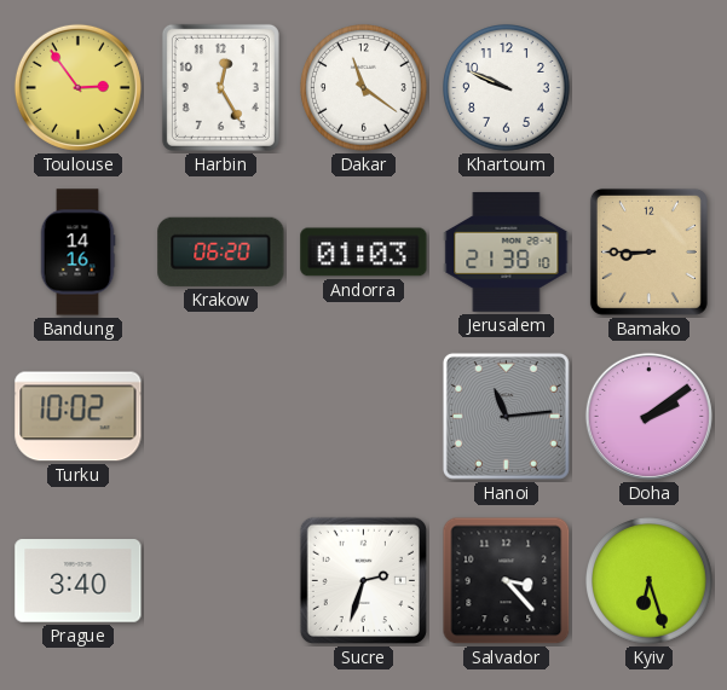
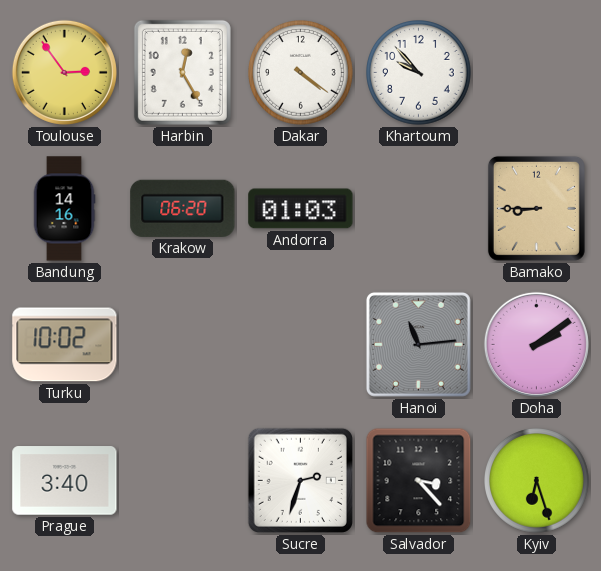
Dakar: 11:21 -> 4:21 (301, 73)
Khartoum: 9:49 -> 9:53 (419, 73)
Jerusalem: 21:38 -> none (507, 251)
